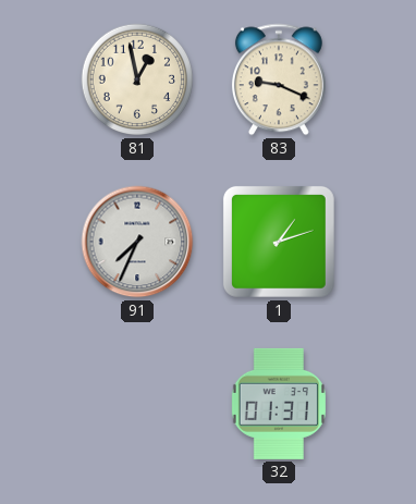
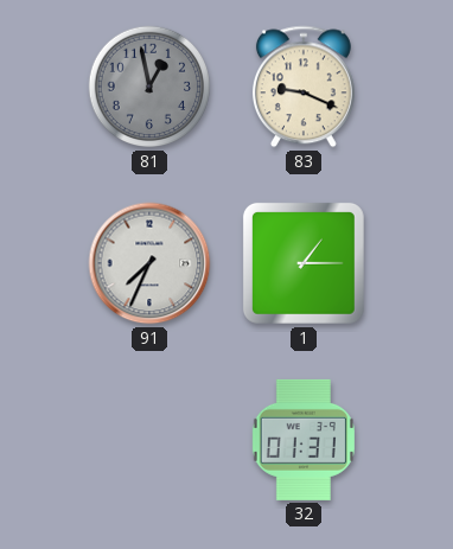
81 dial: cream -> grey (149, 87)
1: 1:12 -> 1:15 (304, 263)
